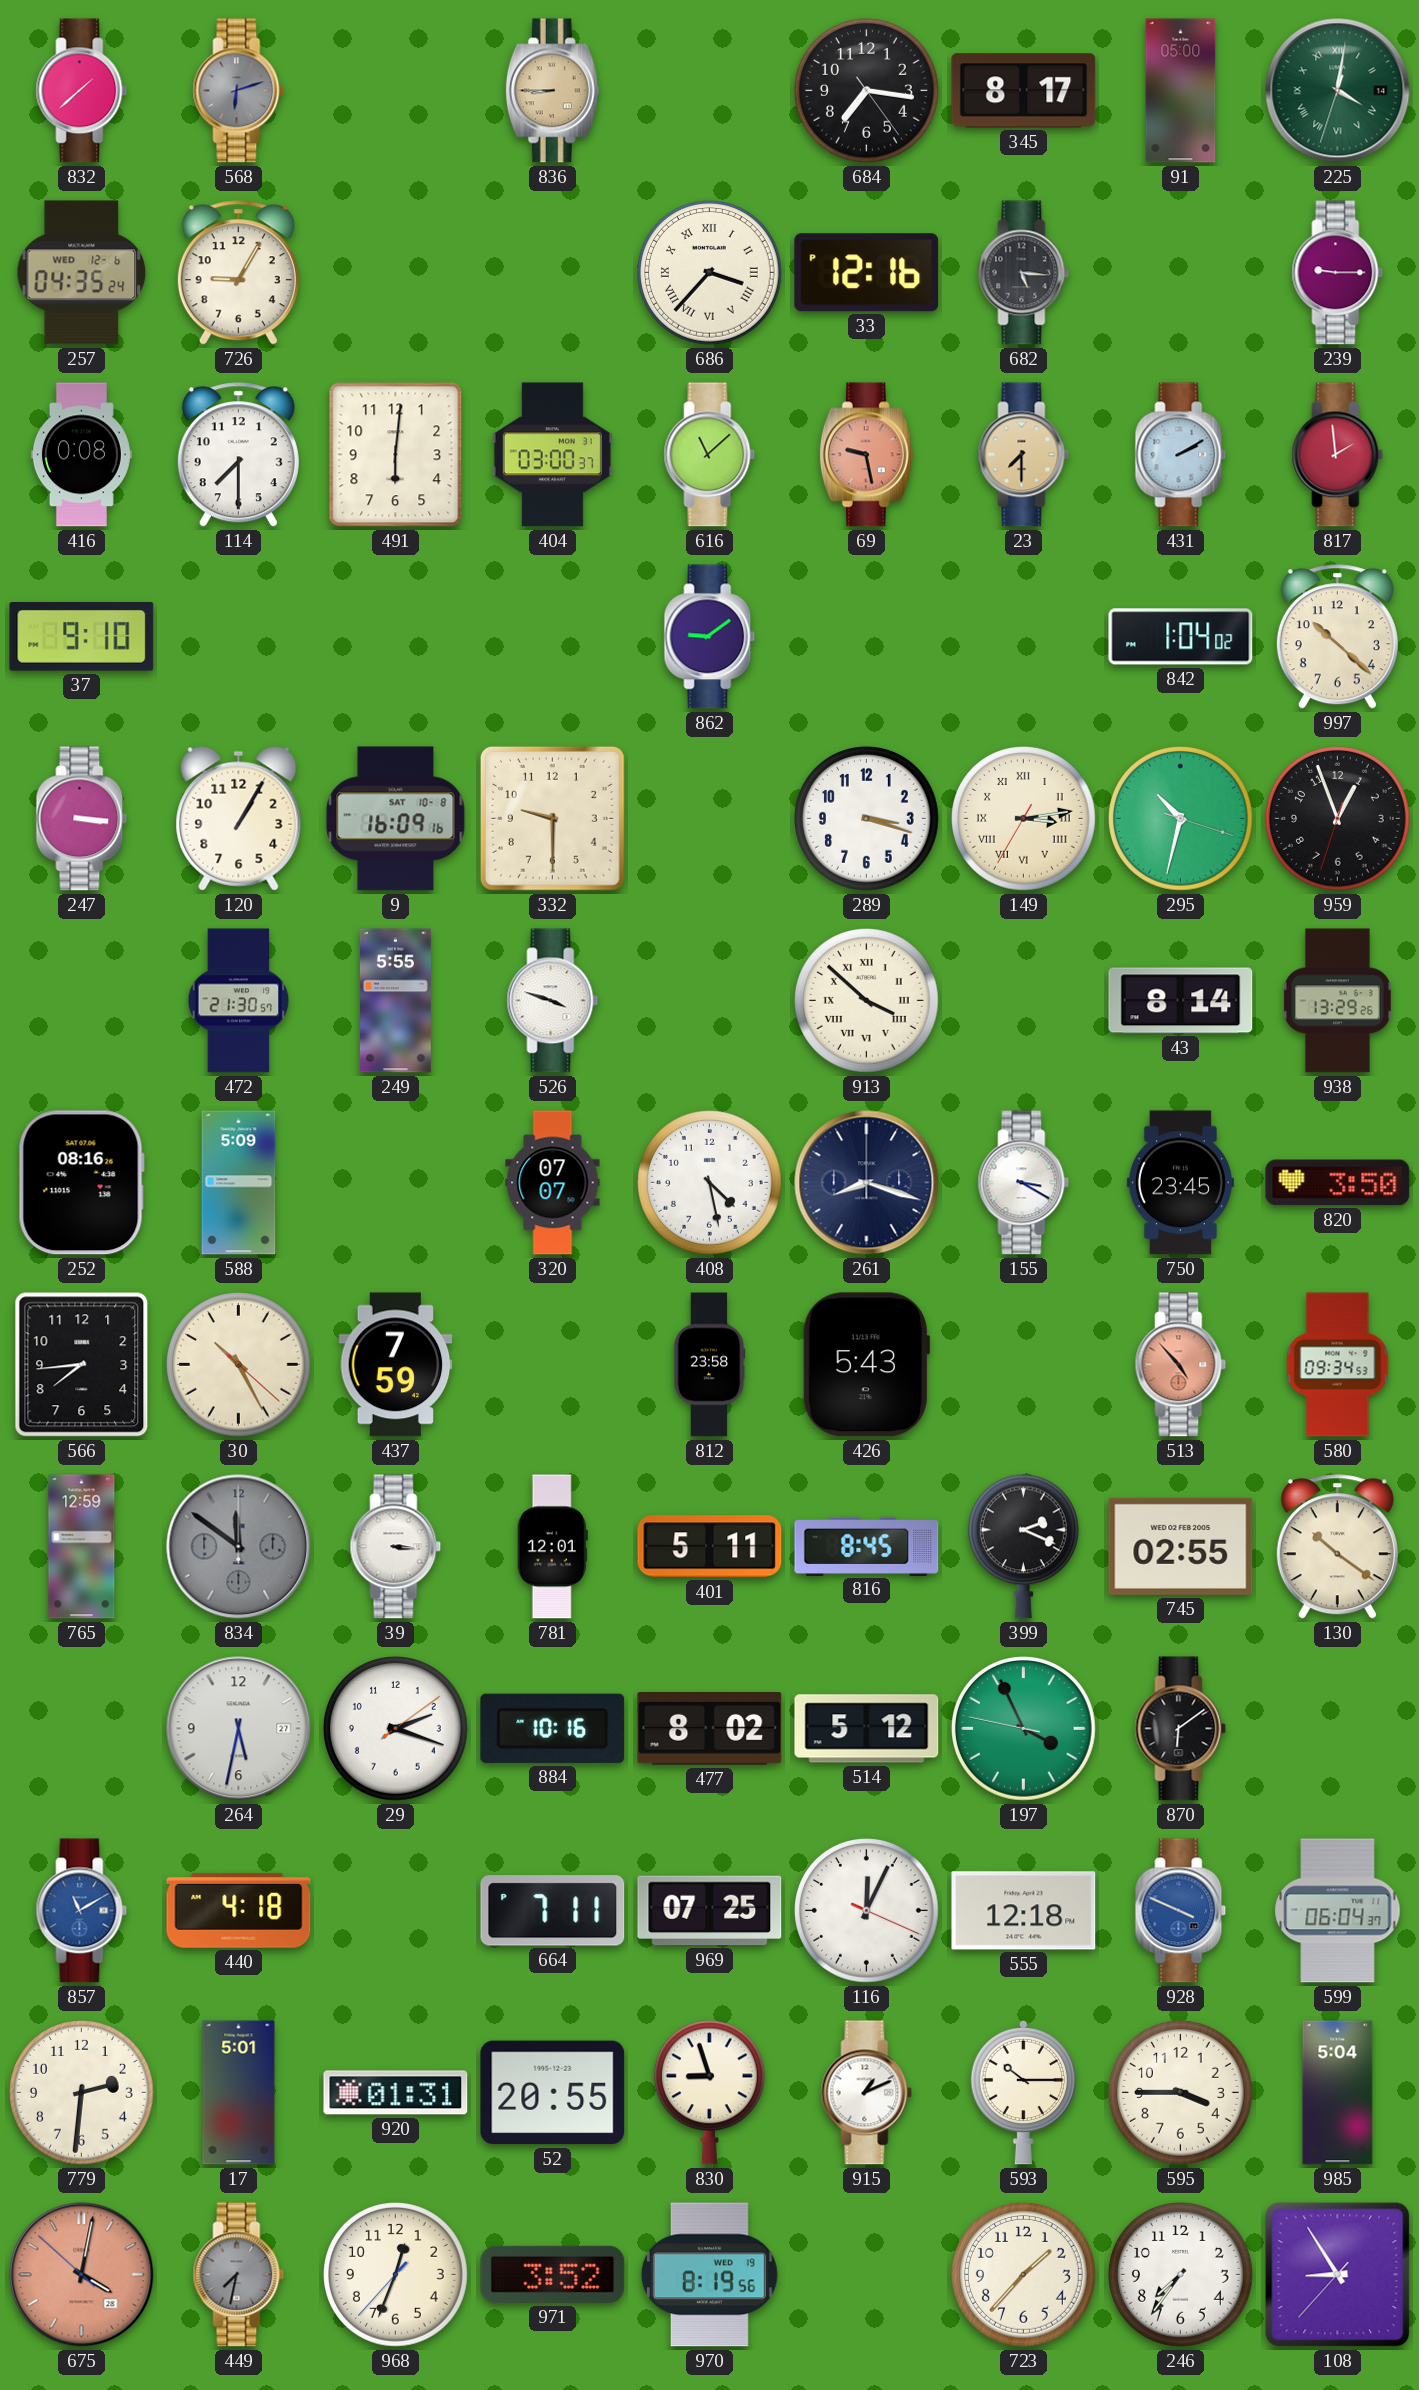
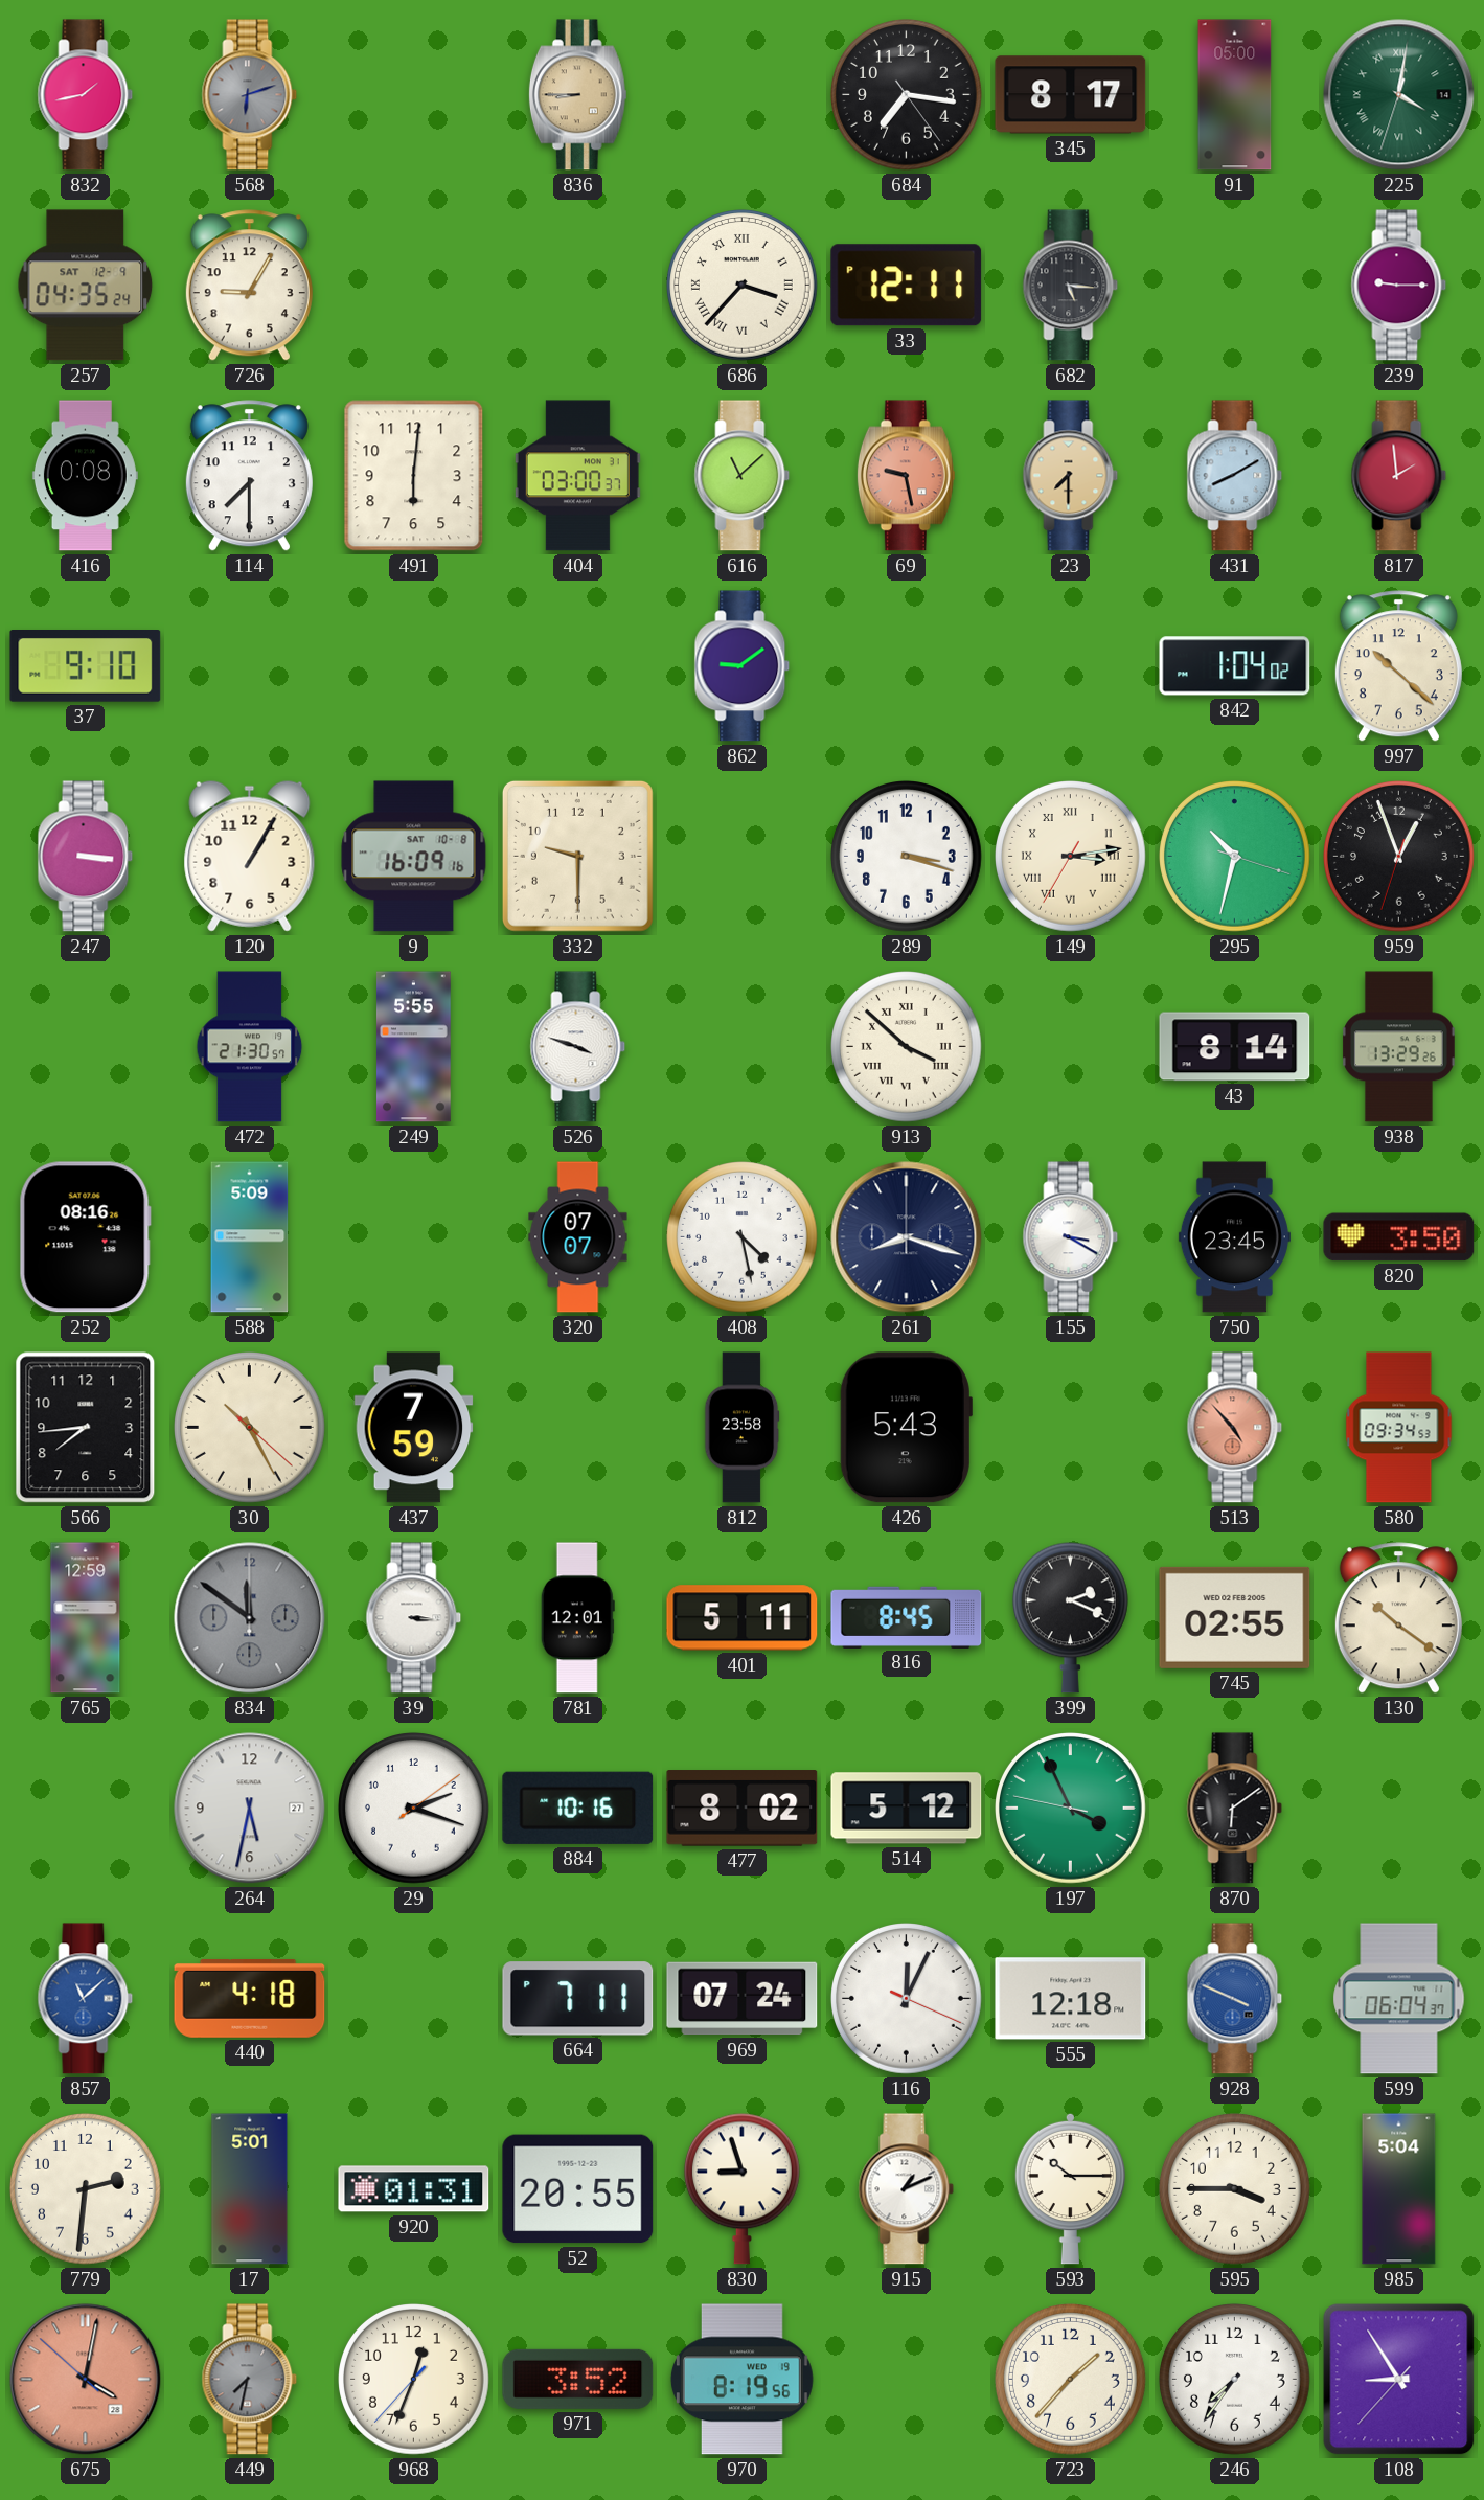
832: 1:38 -> 1:43 (86, 95)
257 date: WED 12-6 -> SAT 12-9 (86, 286)
33: 12:16 -> 12:11 (907, 286)
431: 2:10 -> 8:10 (1235, 476)
857: 11:10 -> 11:08 (86, 1999)
969: 07:25 -> 07:24 (743, 1999)
